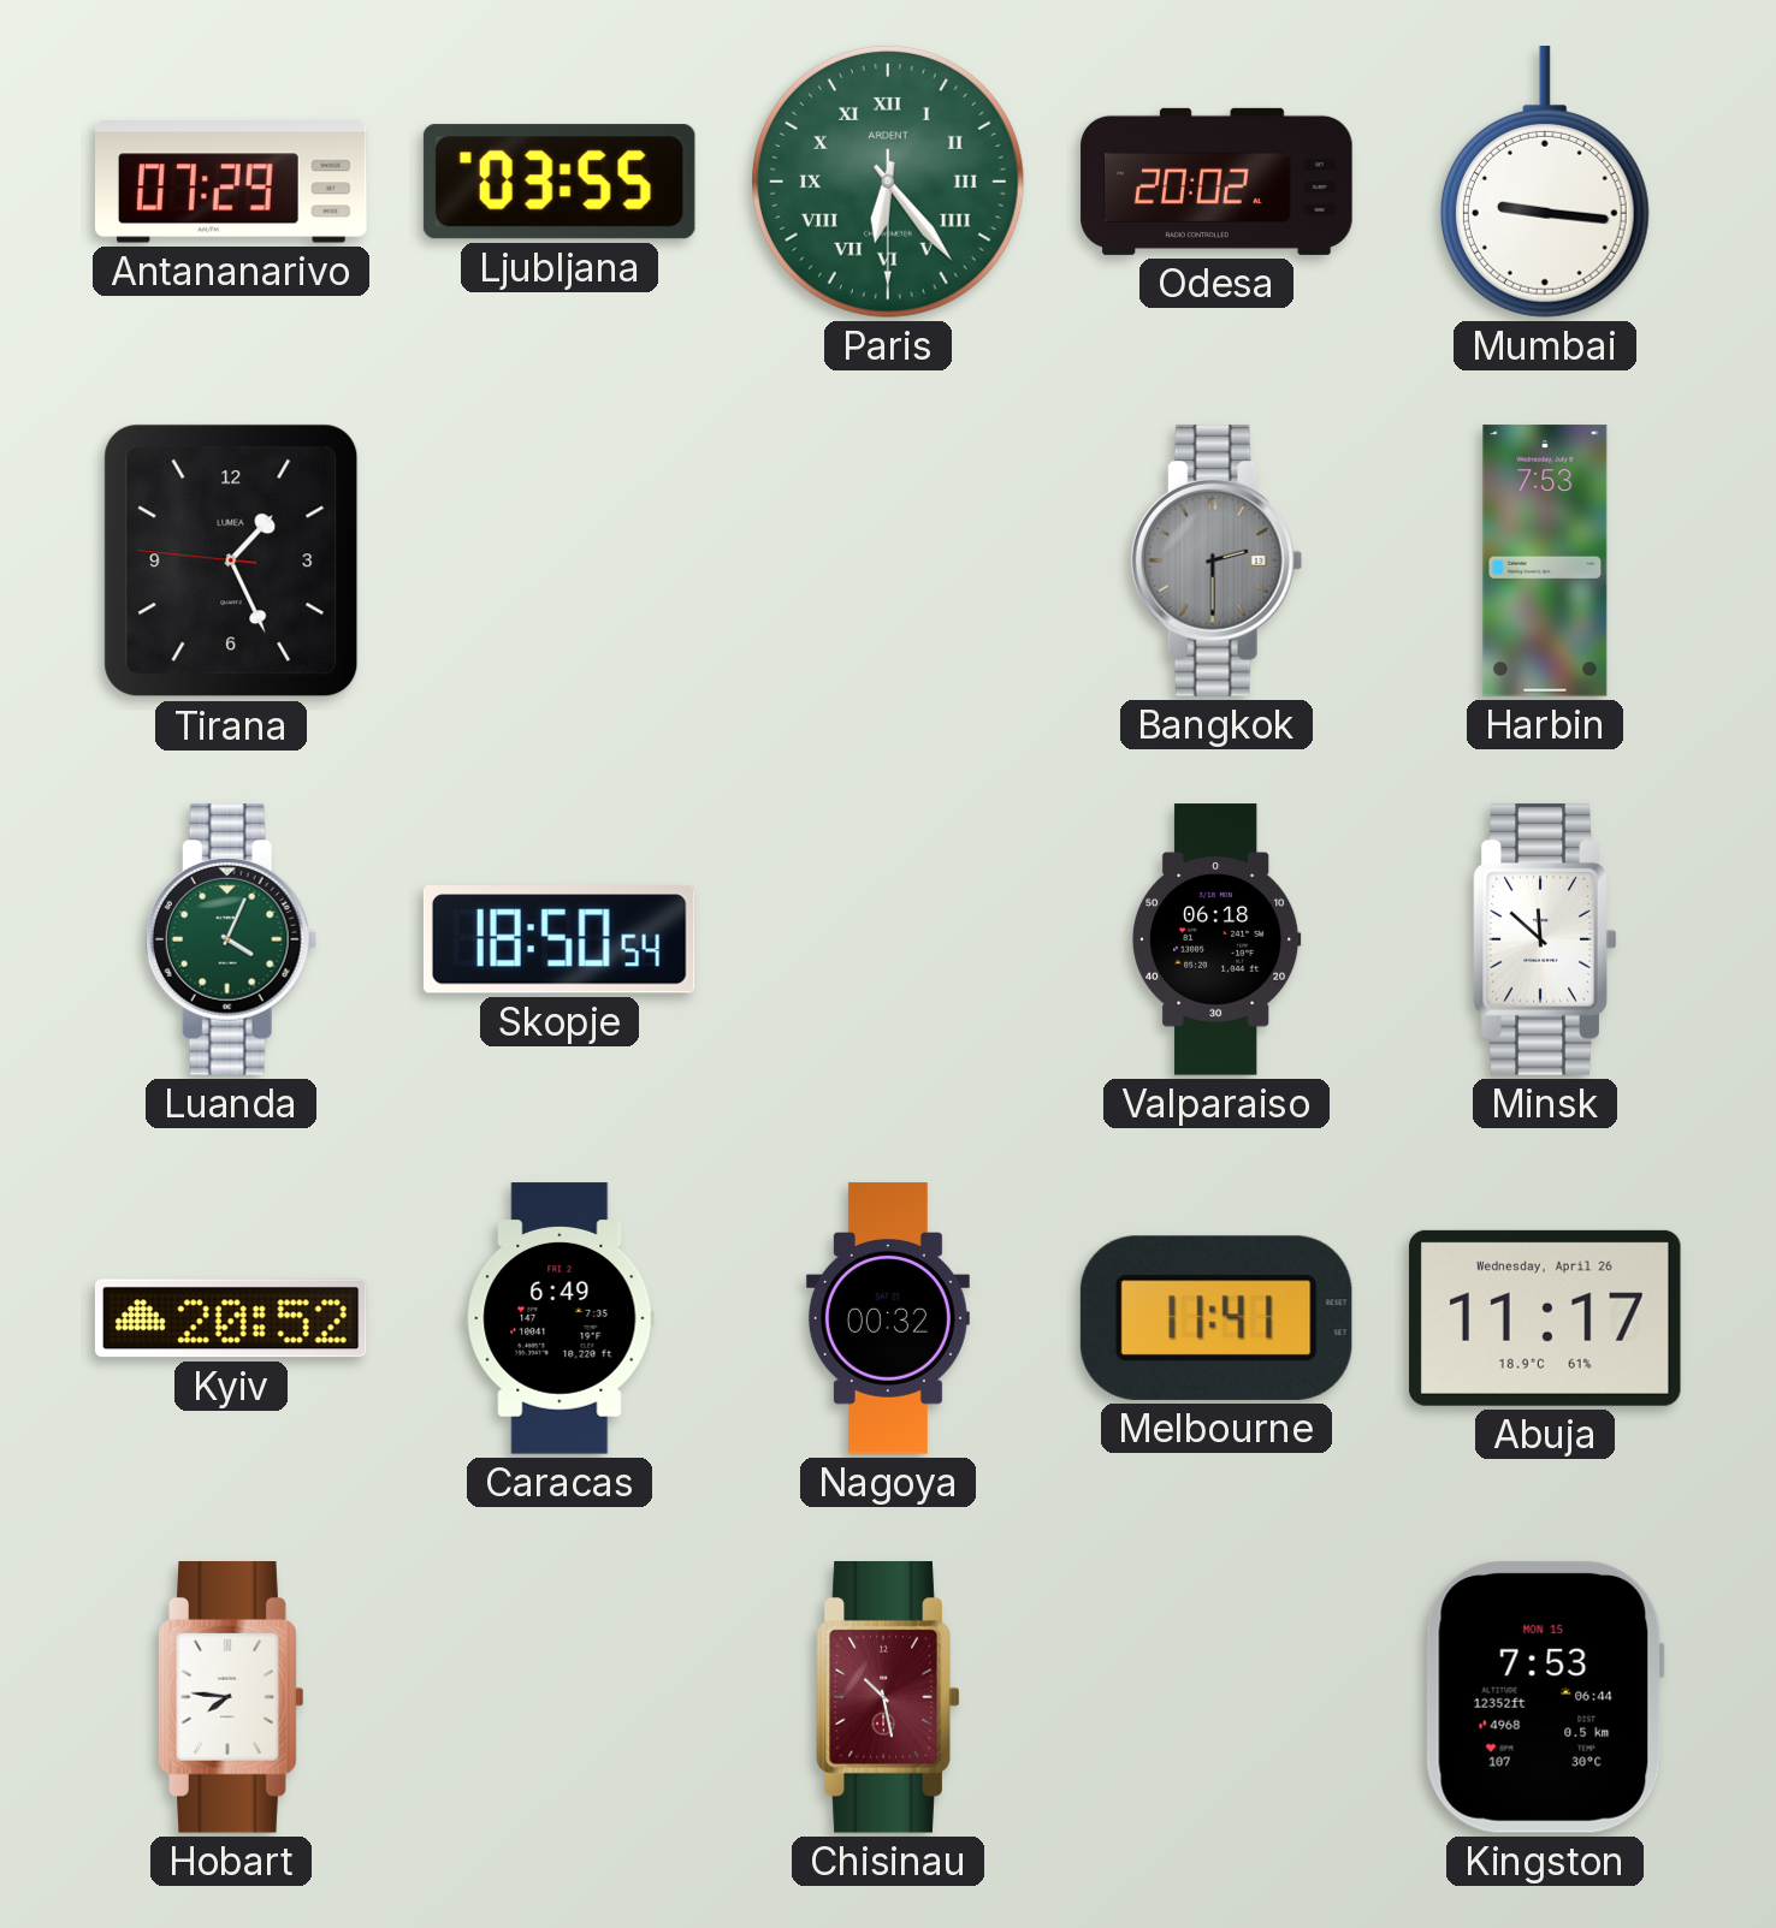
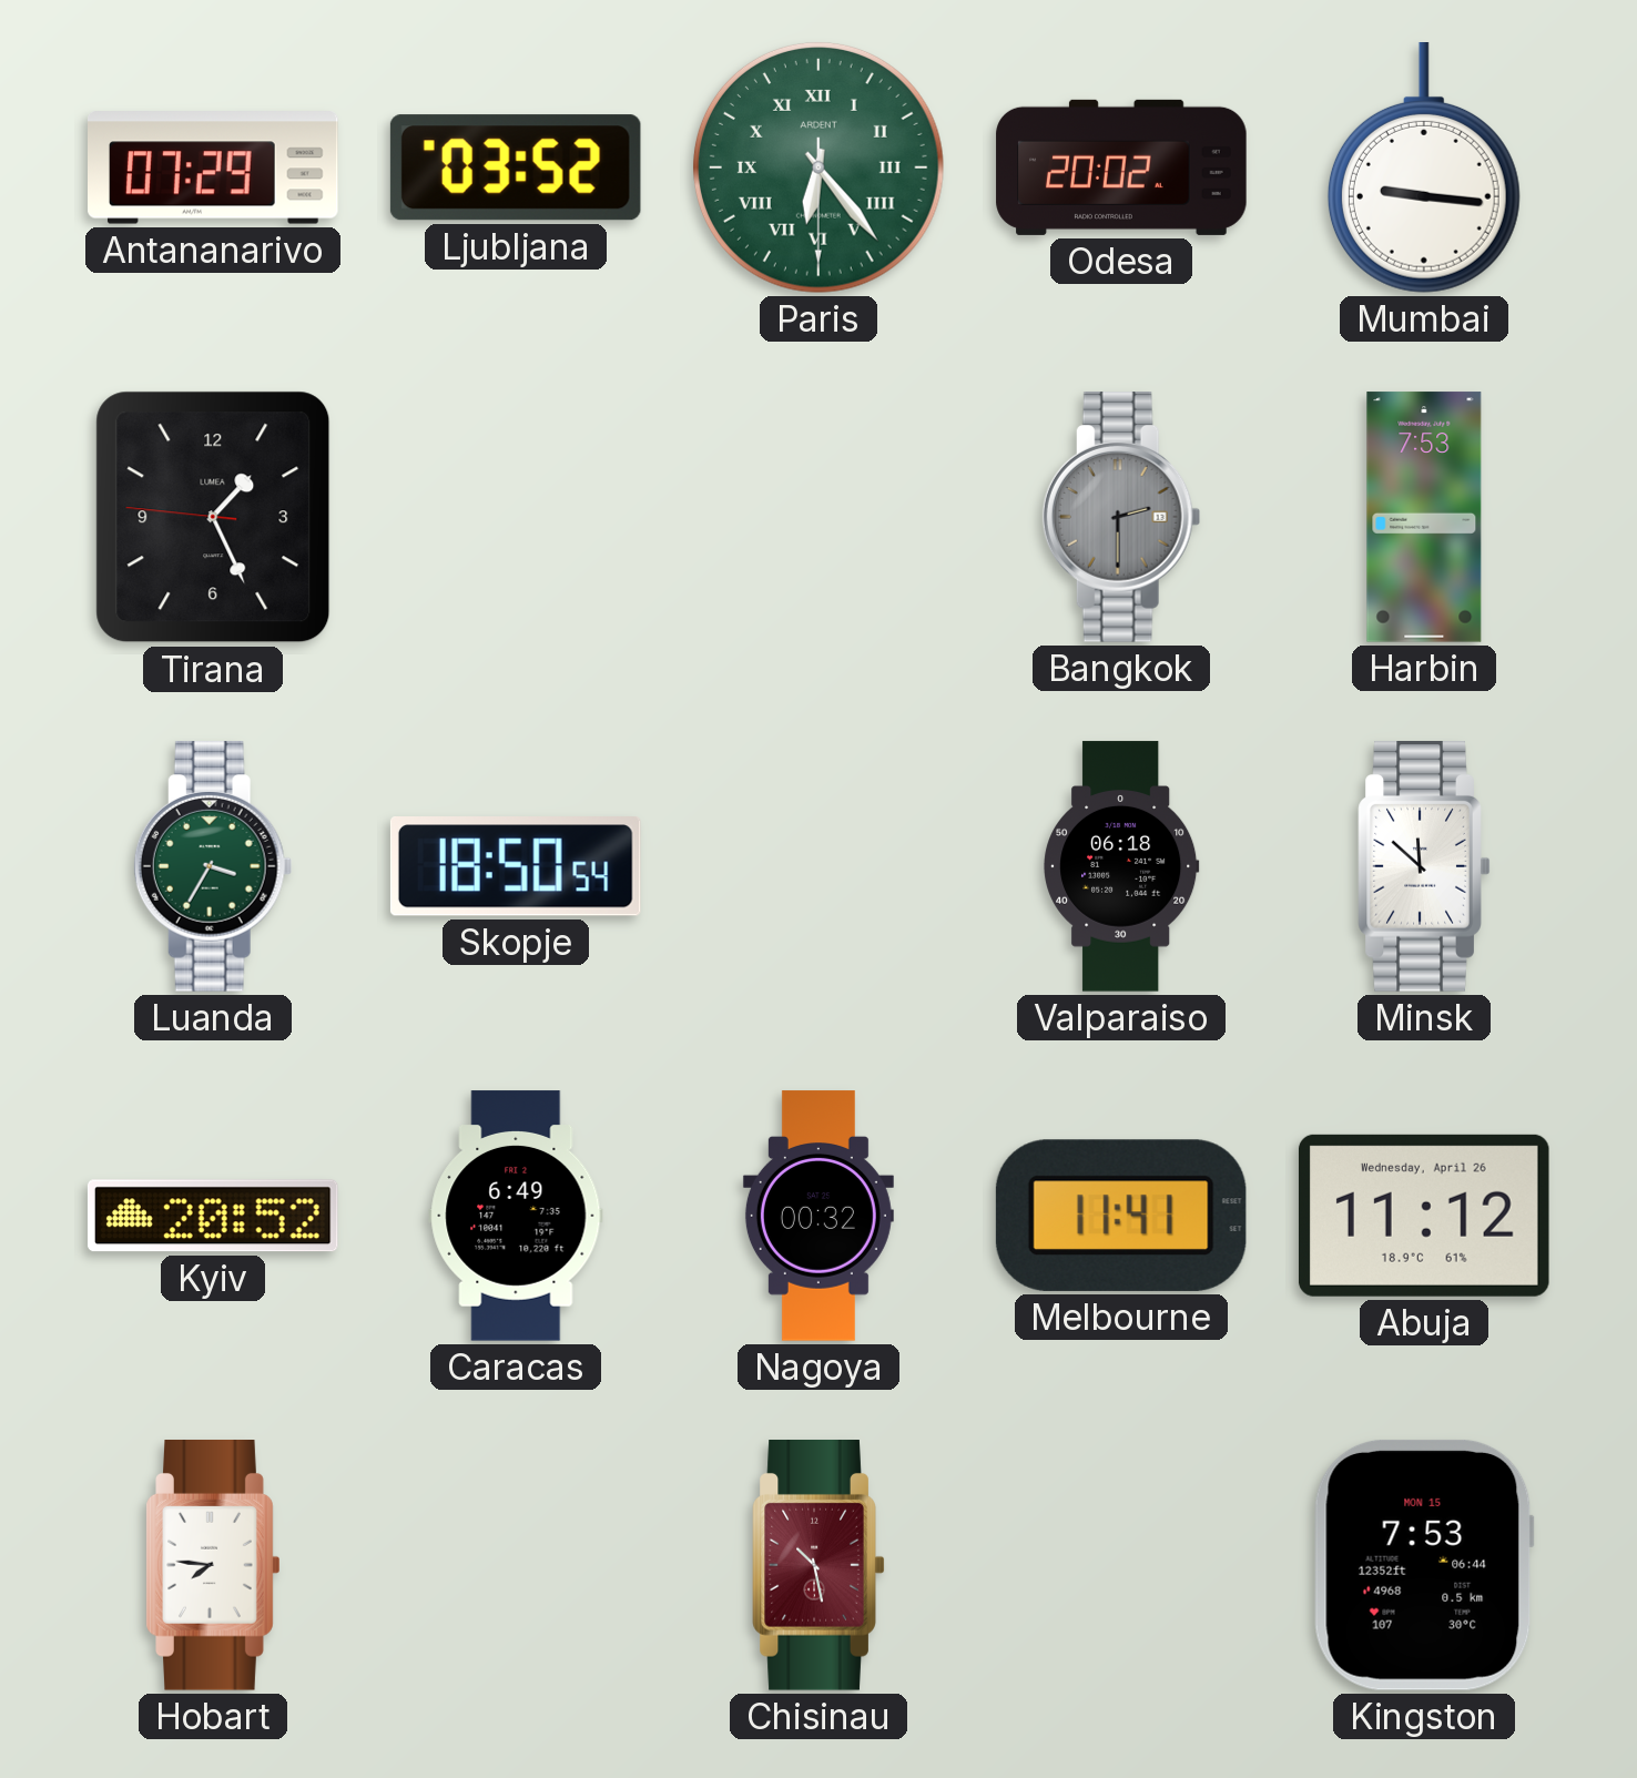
Ljubljana: 03:55 -> 03:52 (516, 167)
Luanda: 4:04 -> 3:35 (213, 867)
Abuja: 11:17 -> 11:12 (1424, 1216)
